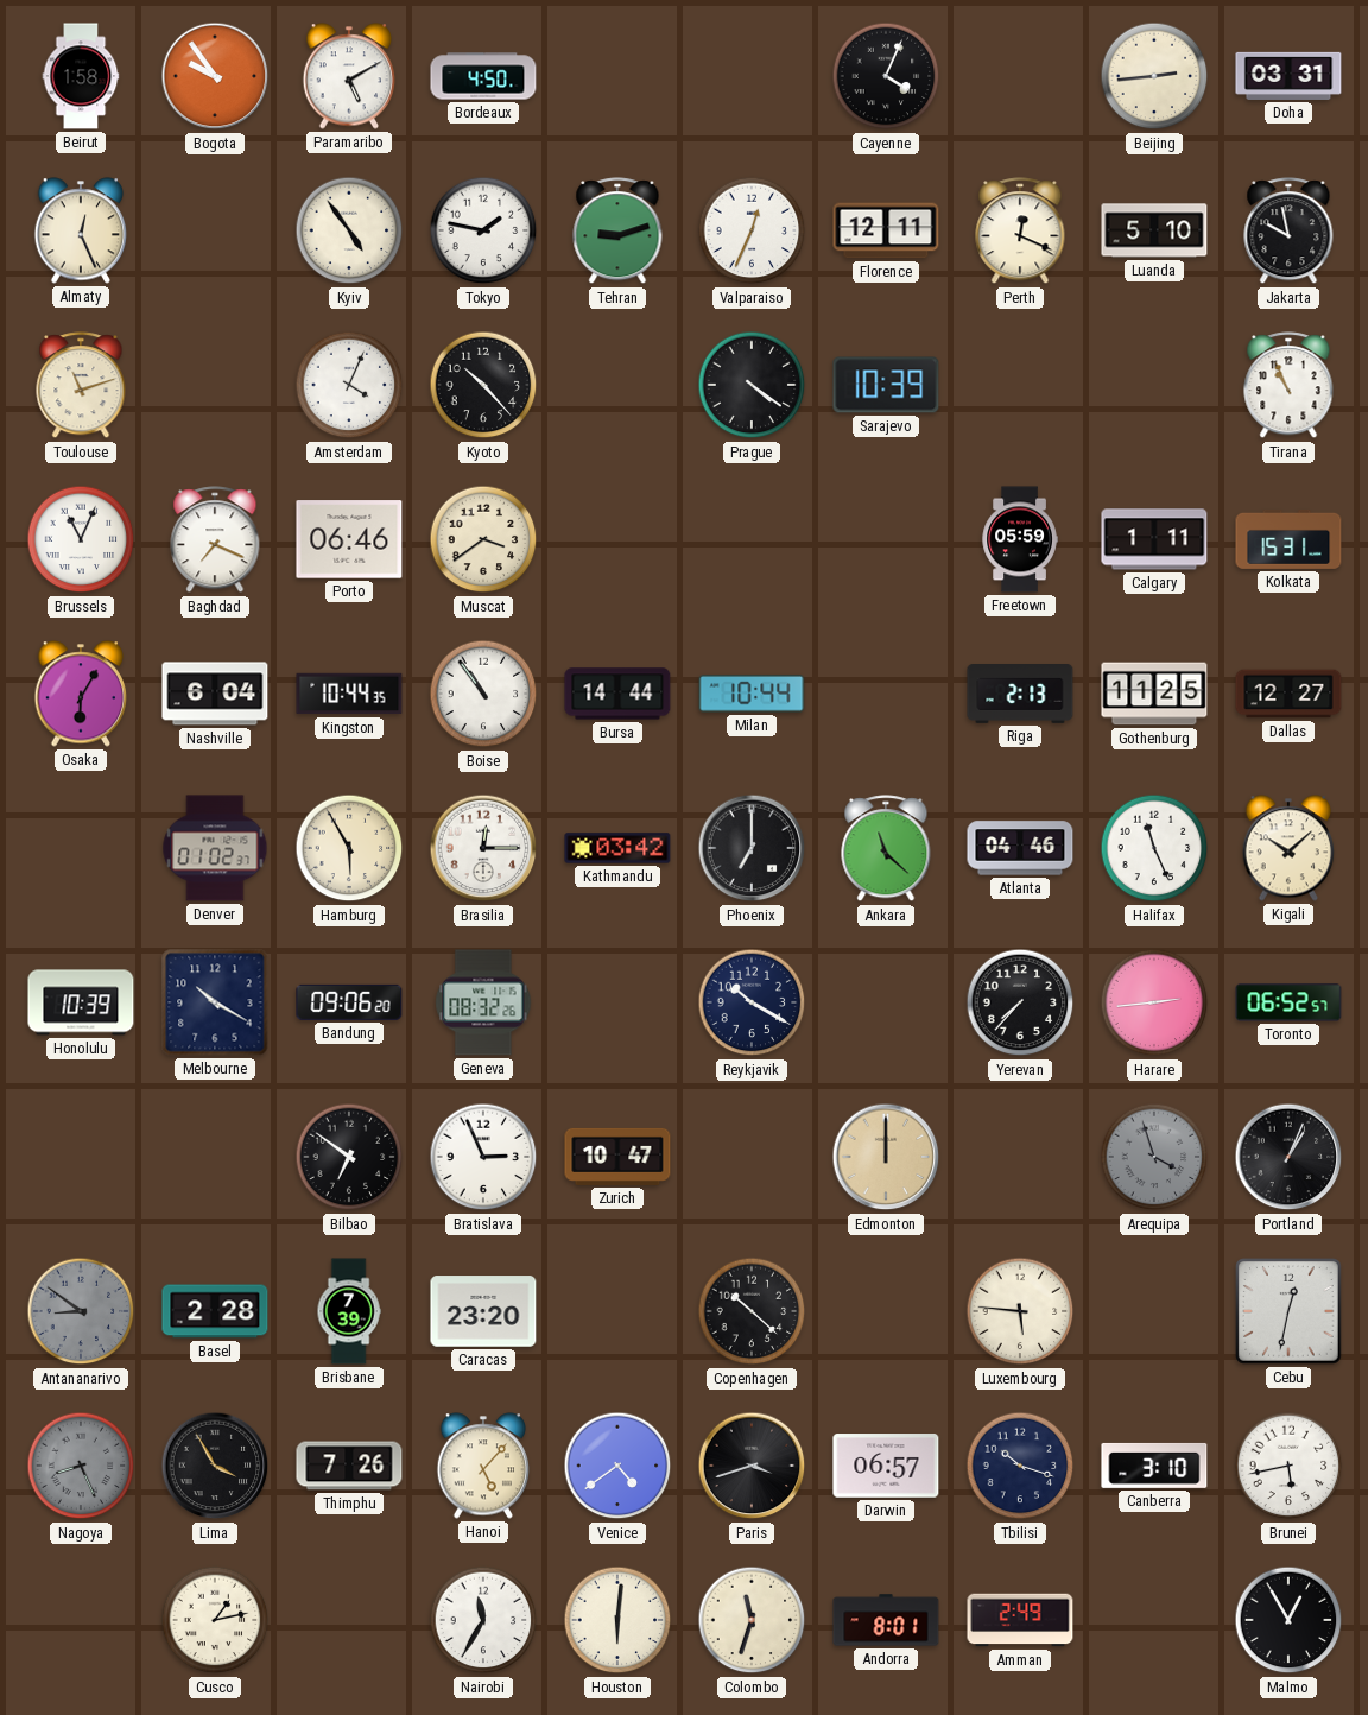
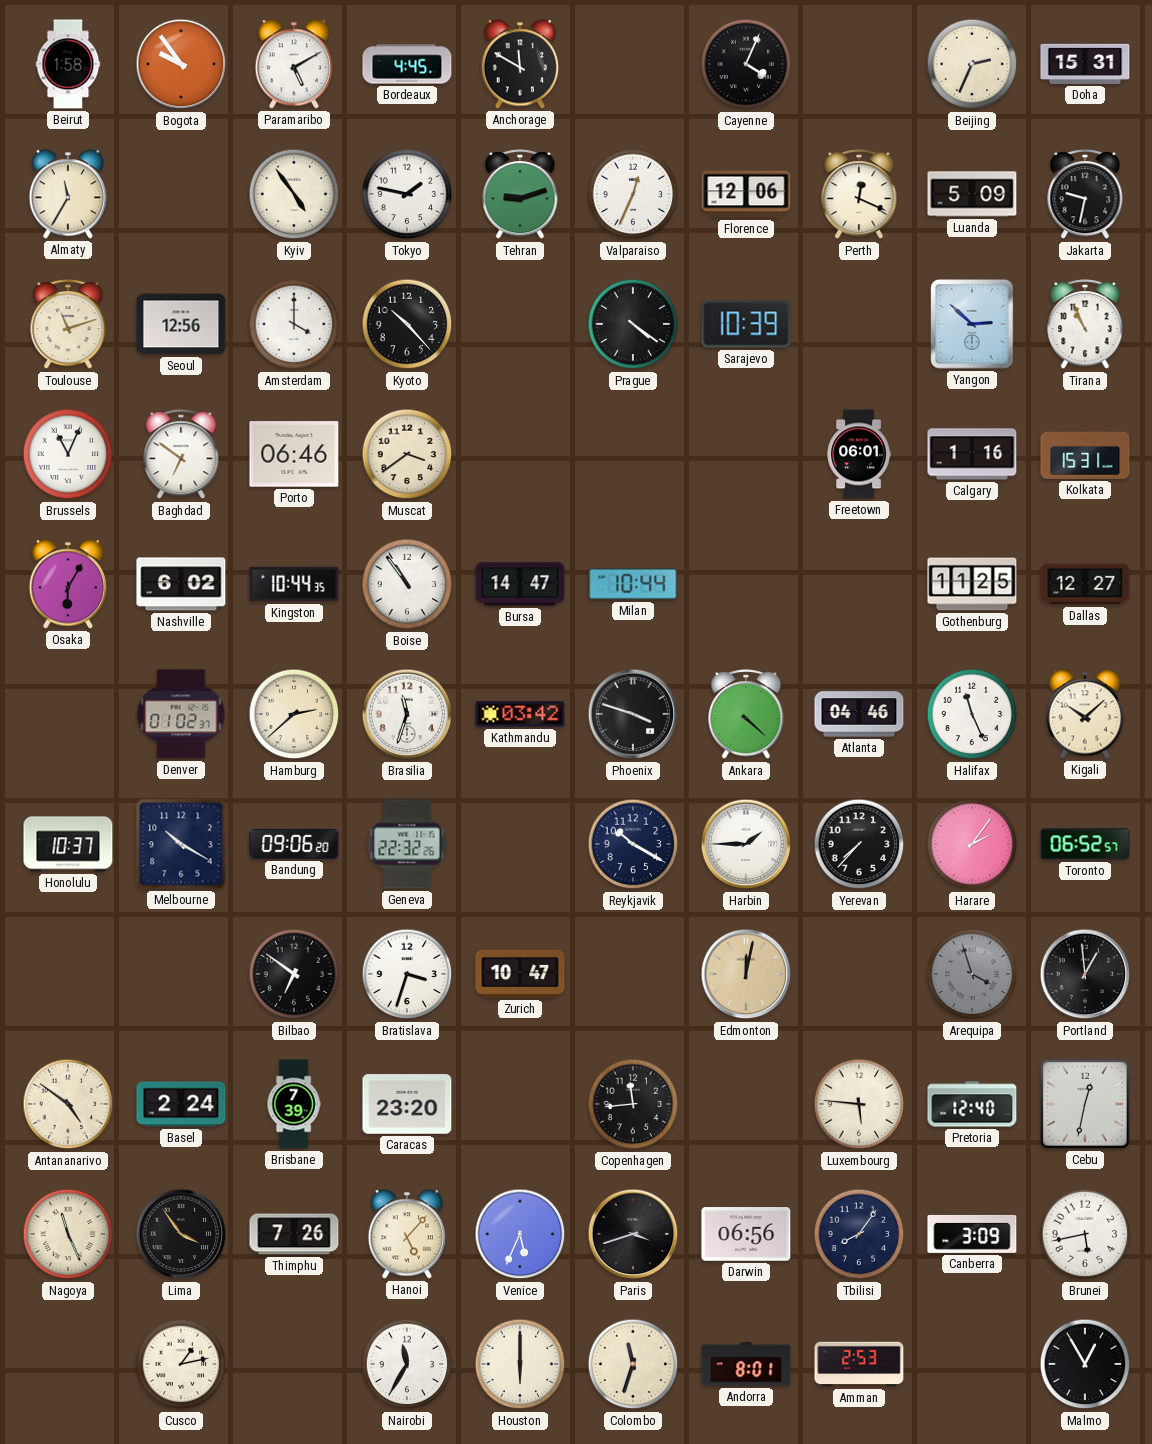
Bordeaux: 4:50 -> 4:45 (407, 64)
Anchorage: none -> 11:50 (520, 64)
Beijing: 2:44 -> 2:34 (972, 64)
Doha: 03:31 -> 15:31 (1085, 64)
Almaty: 12:26 -> 11:35 (68, 194)
Florence: 12:11 -> 12:06 (746, 194)
Luanda: 5:10 -> 5:09 (972, 194)
Jakarta: 9:58 -> 9:32 (1085, 195)
Seoul: none -> 12:56 (181, 324)
Amsterdam: 4:04 -> 4:00 (294, 324)
Yangon: none -> 2:52 (972, 324)
Baghdad: 7:19 -> 6:51 (181, 455)
Freetown: 05:59 -> 06:01 (859, 454)
Calgary: 1:11 -> 1:16 (972, 454)
Nashville: 6:04 -> 6:02 (181, 584)
Bursa: 14:44 -> 14:47 (520, 584)
Riga: 2:13 -> none (1020, 695)
Hamburg: 5:55 -> 2:38 (294, 714)
Brasilia: 12:15 -> 11:33 (407, 714)
Phoenix: 7:00 -> 3:48 (633, 714)
Ankara: 11:22 -> 4:22 (746, 715)
Honolulu: 10:39 -> 10:37 (68, 844)
Geneva: 08:32 -> 22:32 (407, 844)
Harbin: none -> 1:45 (746, 844)
Harare: 2:44 -> 2:06 (972, 844)
Bratislava: 2:56 -> 3:33 (407, 974)
Edmonton: 12:00 -> 12:02 (746, 974)
Portland: 1:04 -> 12:59 (1085, 974)
Antananarivo: 8:51 -> 4:51 (68, 1104)
Antananarivo dial: grey -> cream (68, 1104)
Basel: 2:28 -> 2:24 (181, 1104)
Copenhagen: 10:22 -> 11:44 (633, 1104)
Pretoria: none -> 12:40 (972, 1104)
Nagoya: 8:26 -> 11:26 (68, 1234)
Nagoya dial: grey -> cream (68, 1234)
Lima: 3:55 -> 3:54 (181, 1234)
Venice: 4:39 -> 5:34 (520, 1234)
Darwin: 06:57 -> 06:56 (746, 1234)
Tbilisi: 10:18 -> 8:06 (859, 1234)
Canberra: 3:10 -> 3:09 (972, 1234)
Houston: 6:01 -> 6:00 (520, 1364)
Amman: 2:49 -> 2:53 (859, 1364)
